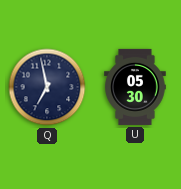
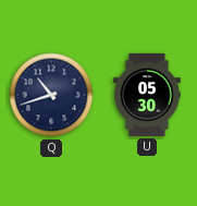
Q: 6:58 -> 10:42 (51, 95)
